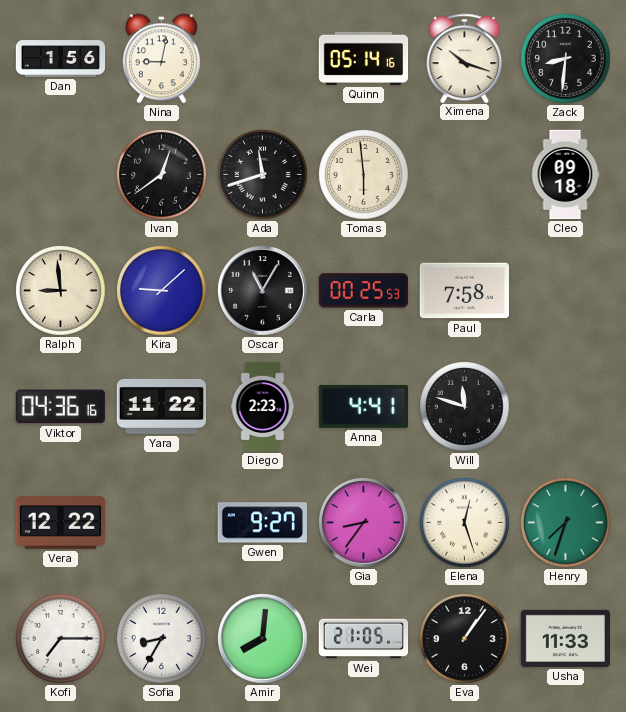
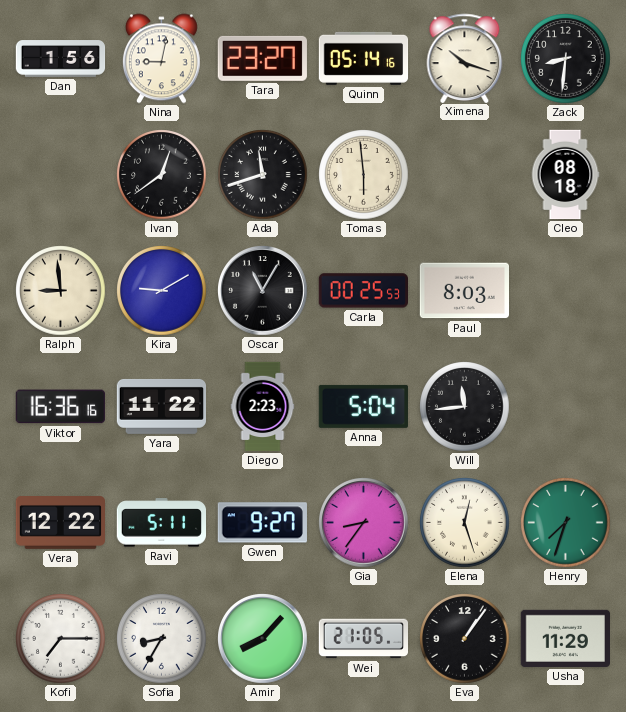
Tara: none -> 23:27 (262, 58)
Cleo: 09:18 -> 08:18 (565, 175)
Kira: 9:08 -> 9:10 (162, 291)
Paul: 7:58 -> 8:03 (464, 291)
Viktor: 04:36 -> 16:36 (60, 407)
Anna: 4:41 -> 5:04 (363, 406)
Will: 11:48 -> 11:44 (465, 407)
Ravi: none -> 5:11 (161, 523)
Amir: 8:01 -> 8:07 (263, 639)
Usha: 11:33 -> 11:29 (565, 638)
